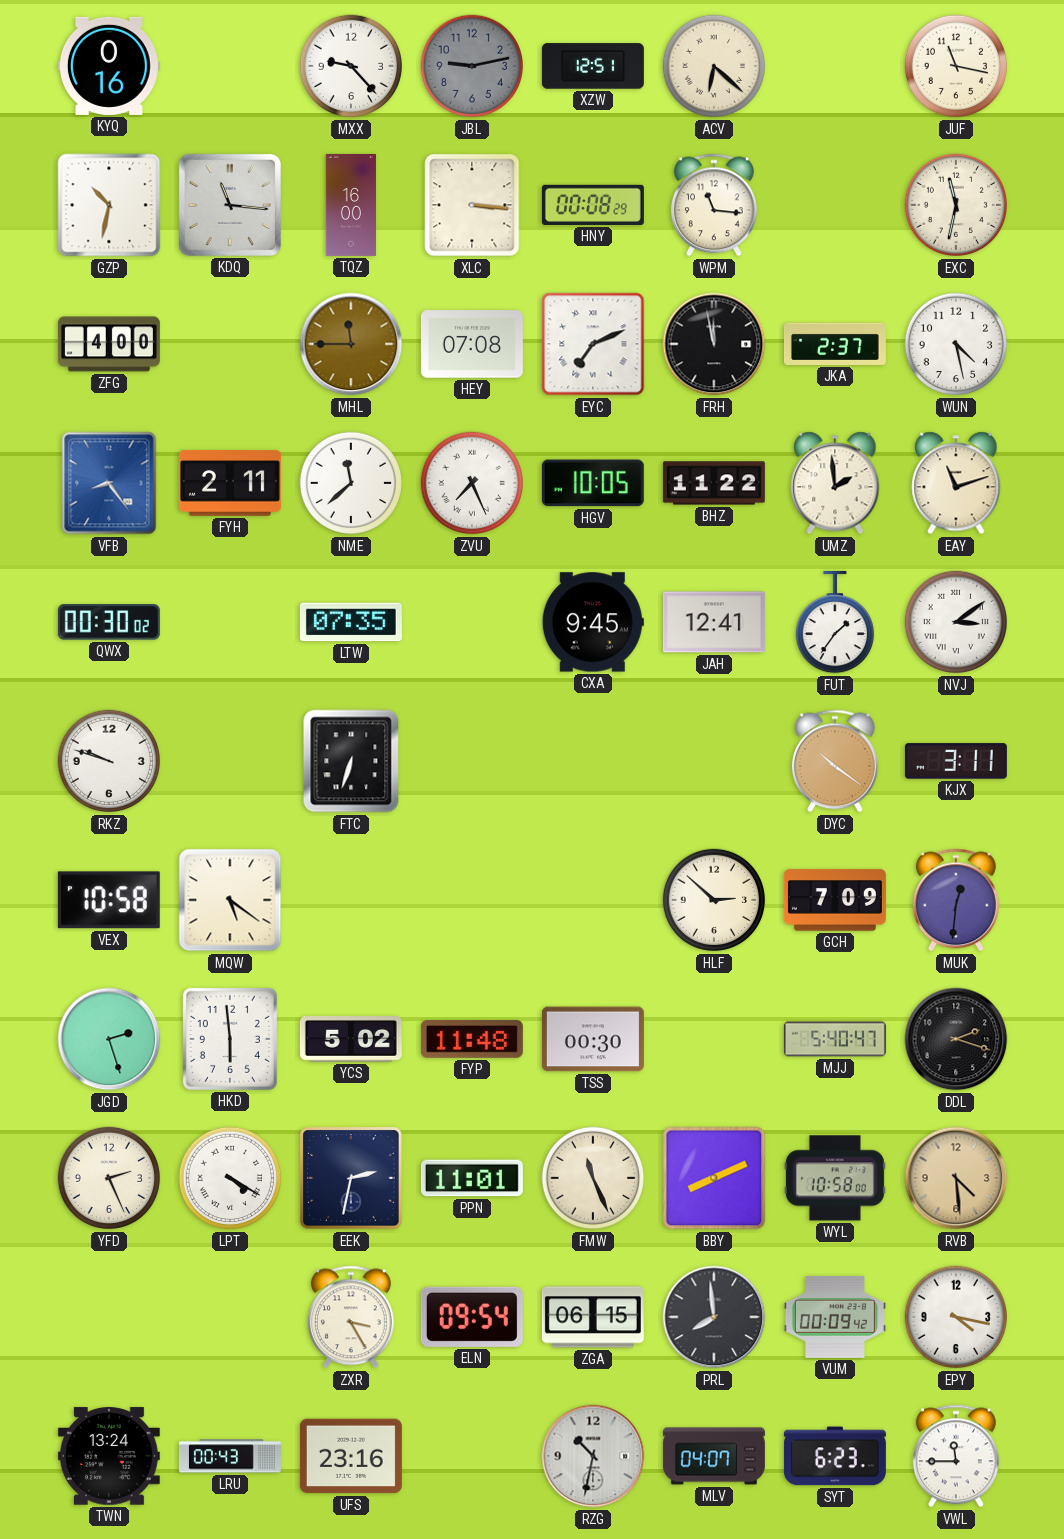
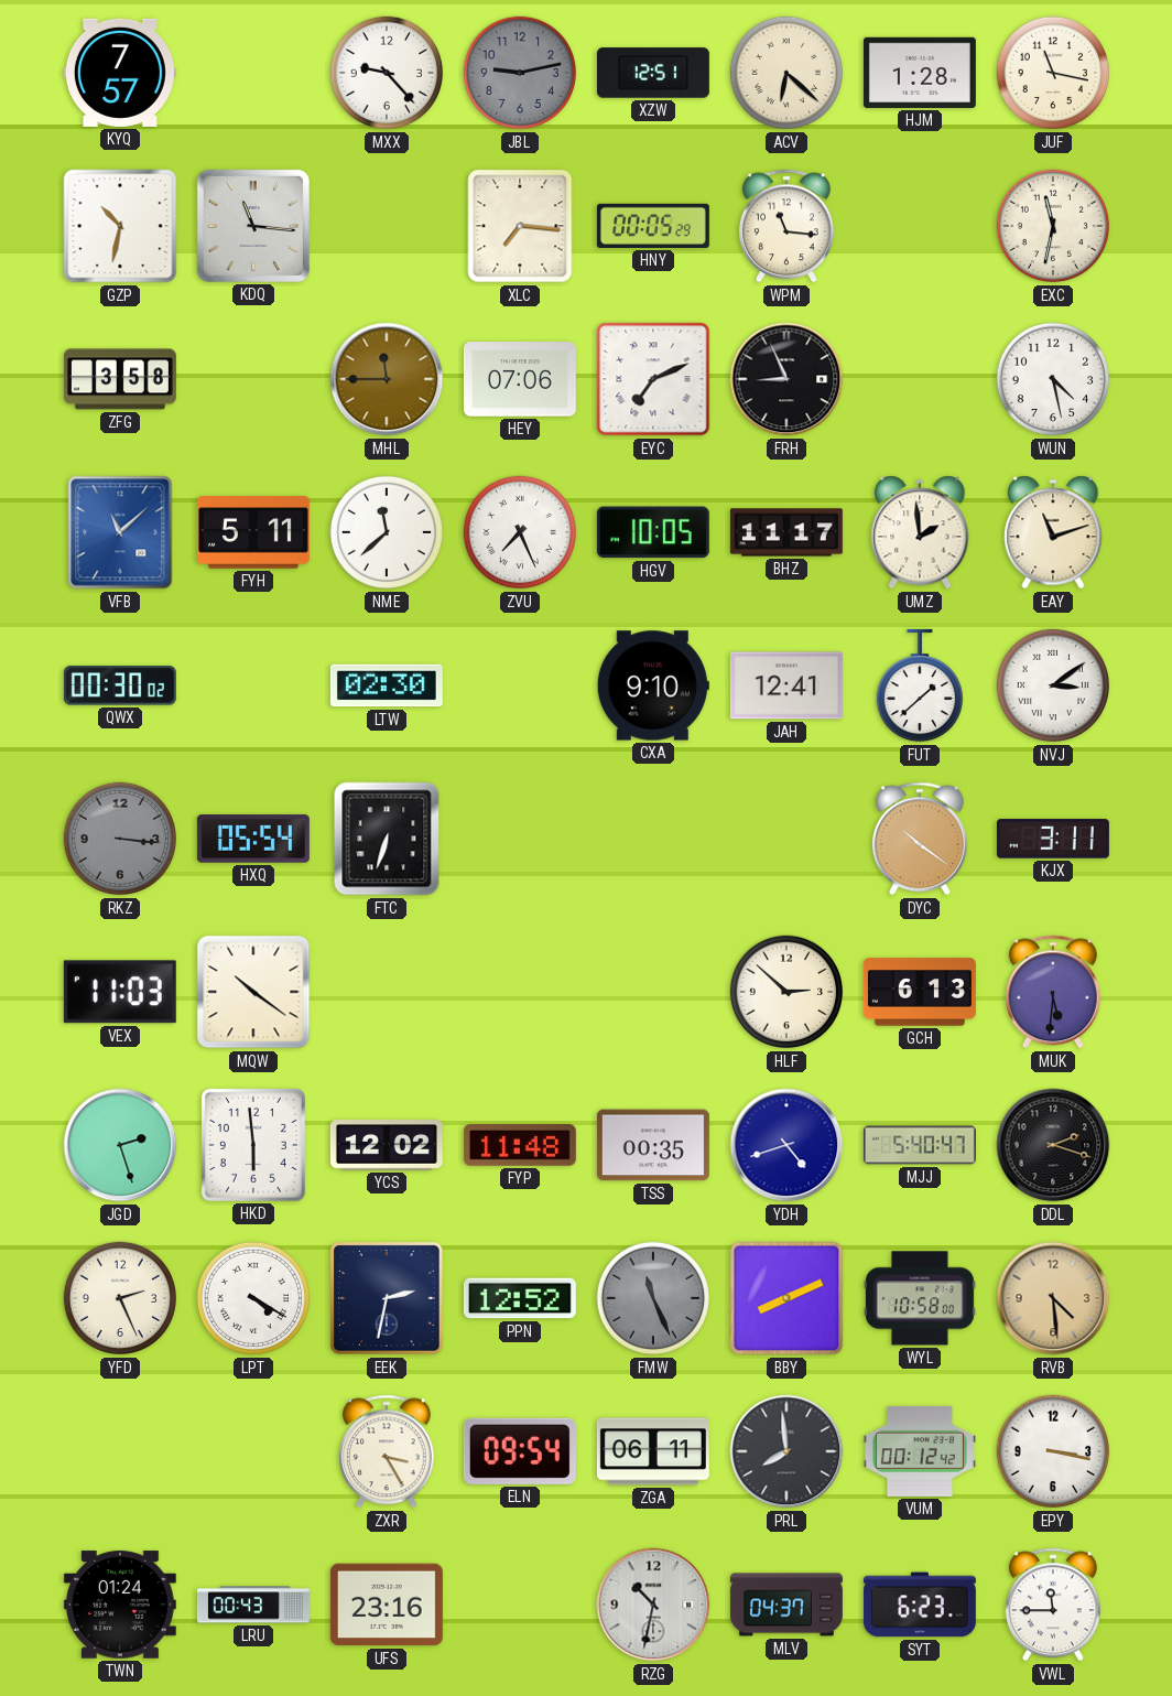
KYQ: 0:16 -> 7:57 (120, 73)
HJM: none -> 1:28 (920, 73)
TQZ: 16:00 -> none (351, 205)
XLC: 3:16 -> 7:16 (520, 226)
HNY: 00:08 -> 00:05 (653, 226)
ZFG: 4:00 -> 3:58 (120, 379)
HEY: 07:08 -> 07:06 (520, 379)
FRH: 11:58 -> 8:56 (786, 379)
JKA: 2:37 -> none (835, 344)
VFB: 8:24 -> 11:08 (120, 532)
FYH: 2:11 -> 5:11 (253, 532)
BHZ: 11:22 -> 11:17 (786, 532)
LTW: 07:35 -> 02:30 (387, 685)
CXA: 9:45 -> 9:10 (653, 685)
FUT: 1:36 -> 1:38 (919, 685)
RKZ: 9:48 -> 3:16 (120, 839)
RKZ dial: white -> grey (120, 839)
HXQ: none -> 05:54 (253, 839)
VEX: 10:58 -> 11:03 (120, 992)
MQW: 5:21 -> 10:21 (253, 992)
GCH: 7:09 -> 6:13 (920, 992)
MUK: 12:31 -> 5:31 (1053, 992)
YCS: 5:02 -> 12:02 (387, 1145)
TSS: 00:30 -> 00:35 (653, 1145)
YDH: none -> 4:42 (786, 1145)
PPN: 11:01 -> 12:52 (520, 1298)
FMW dial: cream -> grey (653, 1298)
ZGA: 06:15 -> 06:11 (653, 1451)
VUM: 00:09 -> 00:12 (920, 1451)
EPY: 4:17 -> 3:17 (1053, 1451)
TWN: 13:24 -> 01:24 (120, 1605)
MLV: 04:07 -> 04:37 (786, 1605)
